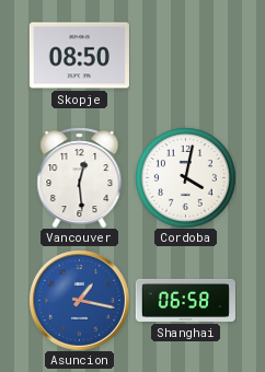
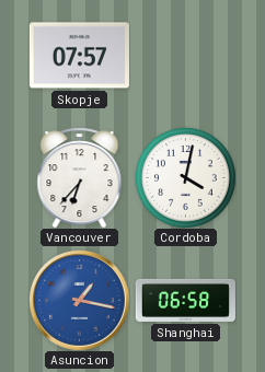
Skopje: 08:50 -> 07:57 (79, 56)
Vancouver: 12:29 -> 6:37 (80, 177)
